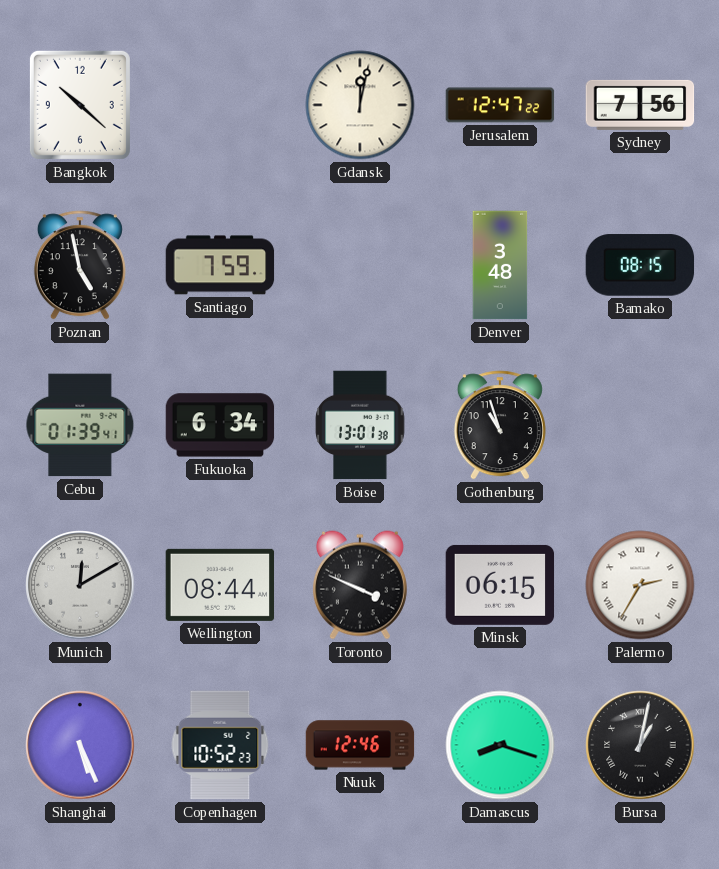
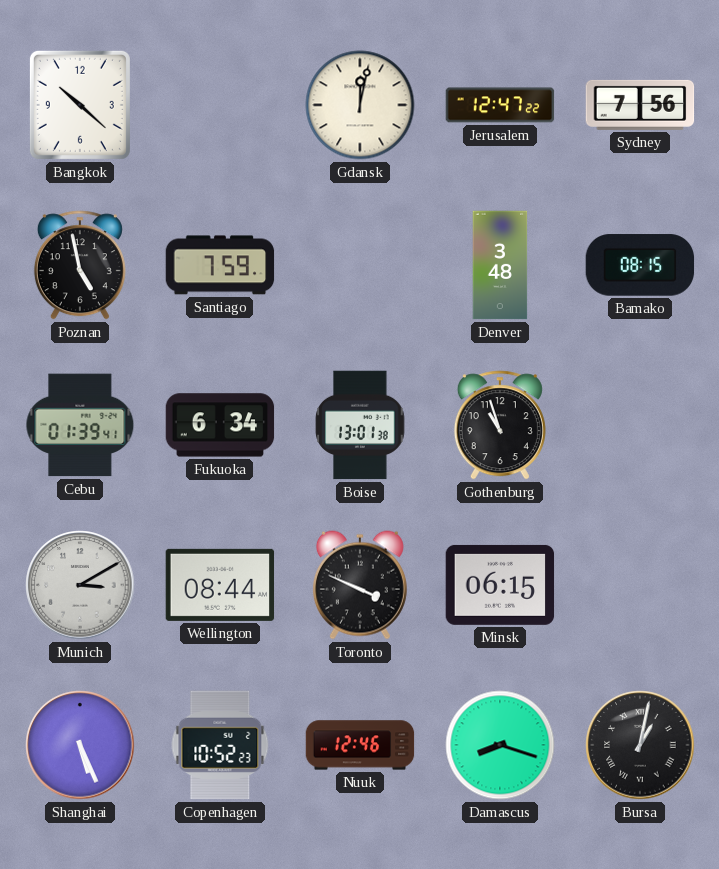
Munich: 12:10 -> 3:10 (80, 585)
Palermo: 2:35 -> none (640, 585)
